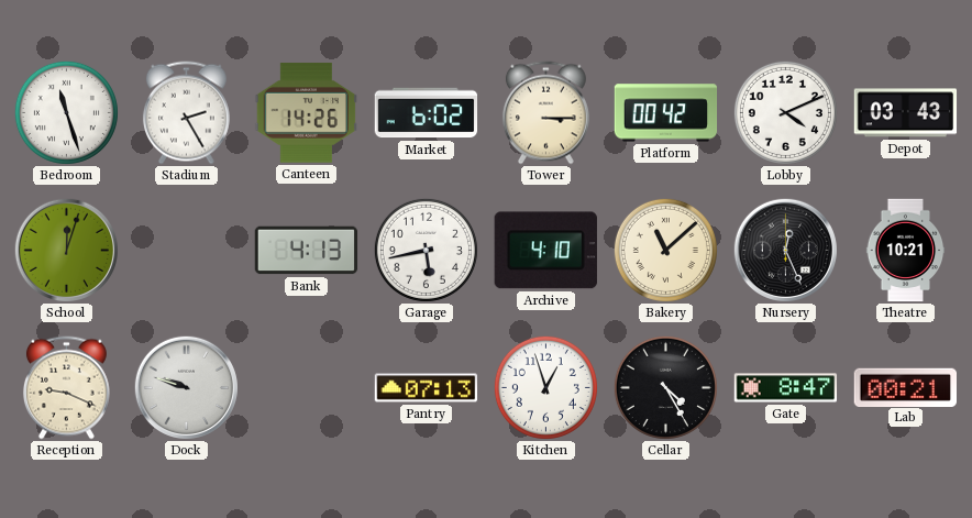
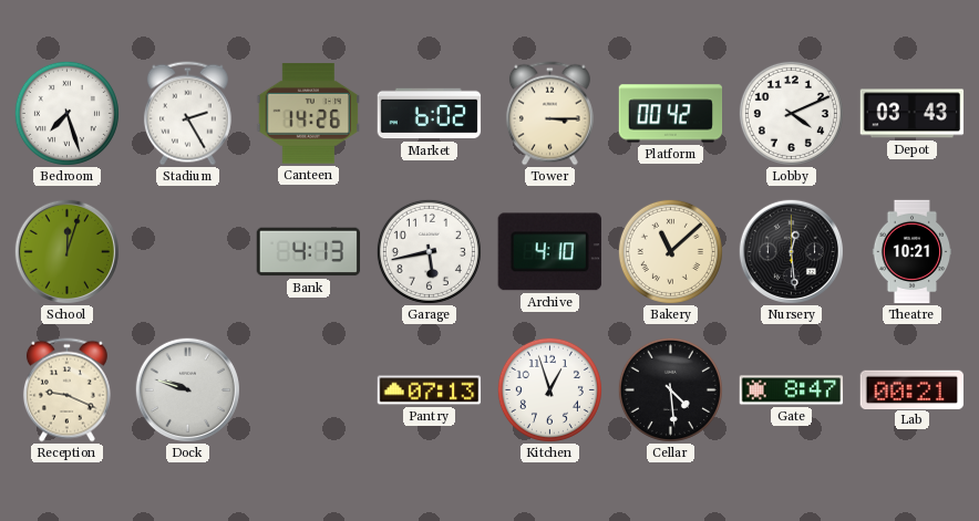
Bedroom: 11:27 -> 7:27 (66, 113)
Nursery: 12:26 -> 12:29 (791, 251)
Cellar: 4:25 -> 4:29 (670, 389)
